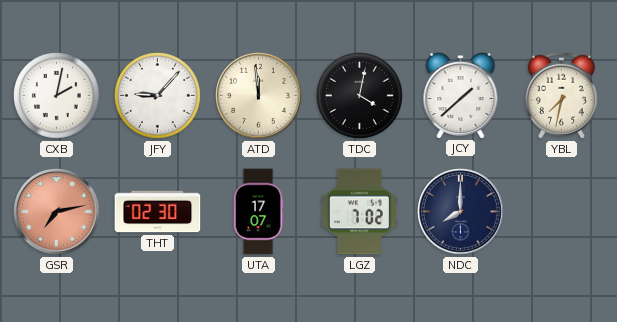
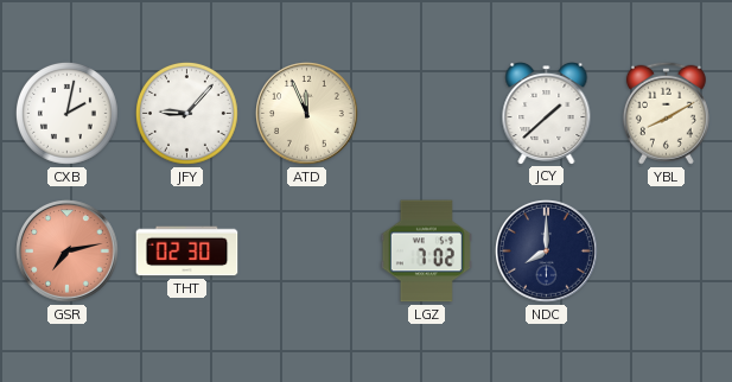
ATD: 11:59 -> 11:56 (307, 114)
TDC: 4:02 -> none (359, 95)
YBL: 7:32 -> 8:10 (666, 113)
UTA: 17:07 -> none (258, 212)
